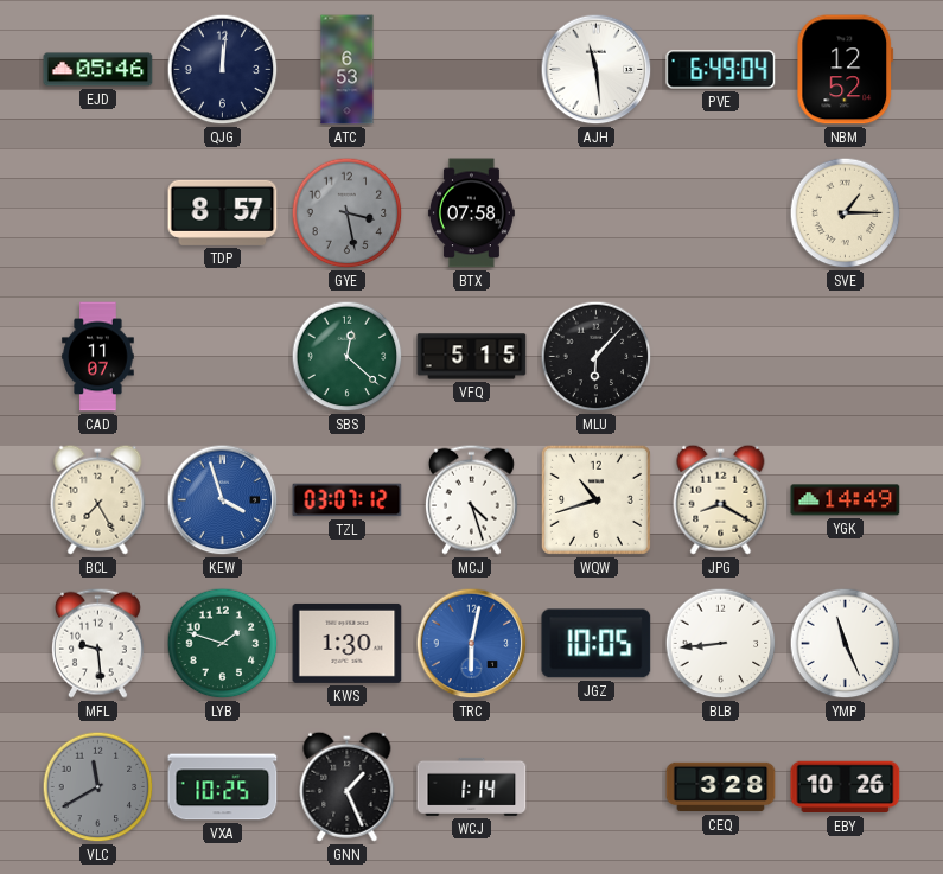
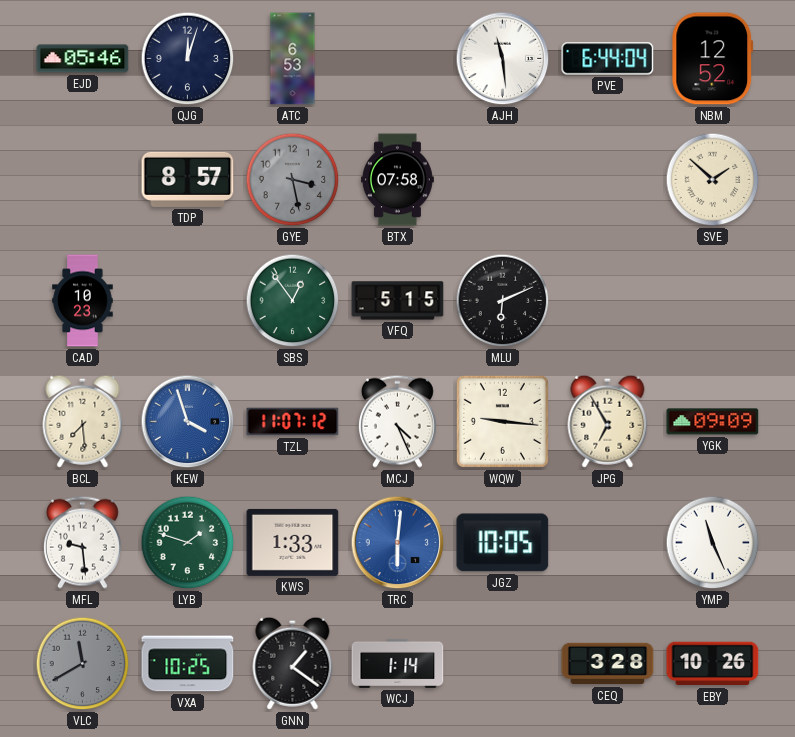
QJG: 12:01 -> 12:03 (188, 59)
PVE: 6:49 -> 6:44 (608, 59)
SVE: 1:15 -> 1:52 (713, 180)
CAD: 11:07 -> 10:23 (83, 301)
SBS: 12:22 -> 12:54 (293, 301)
MLU: 6:07 -> 6:11 (503, 301)
BCL: 7:25 -> 7:29 (83, 421)
TZL: 03:07 -> 11:07 (293, 422)
MCJ: 4:27 -> 4:26 (397, 421)
WQW: 10:42 -> 9:16 (502, 421)
JPG: 8:20 -> 6:55 (608, 421)
YGK: 14:49 -> 09:09 (713, 422)
KWS: 1:30 -> 1:33 (293, 542)
TRC: 6:02 -> 6:01 (398, 543)
BLB: 8:44 -> none (721, 644)
GNN: 1:26 -> 1:21 (293, 663)
